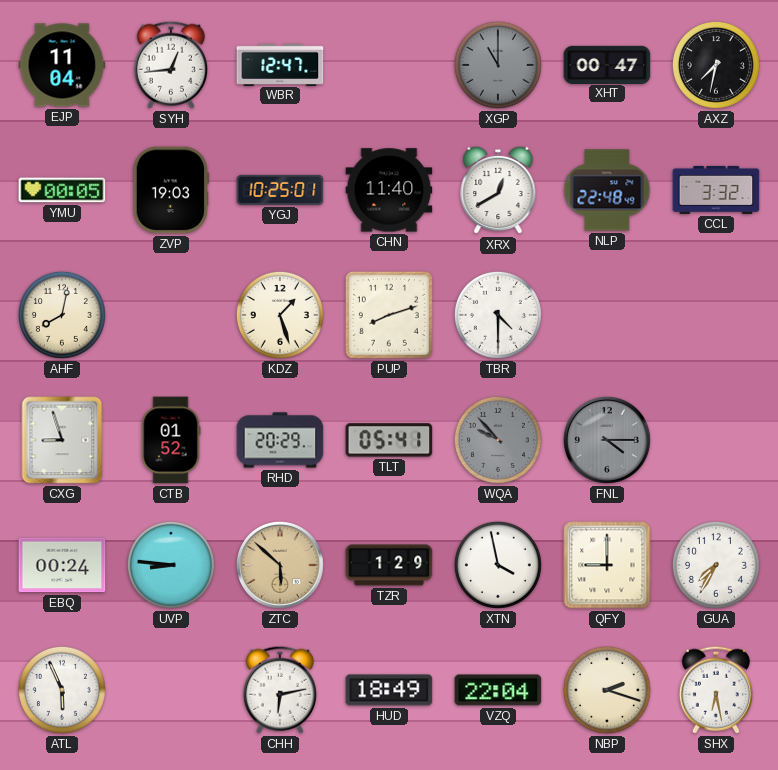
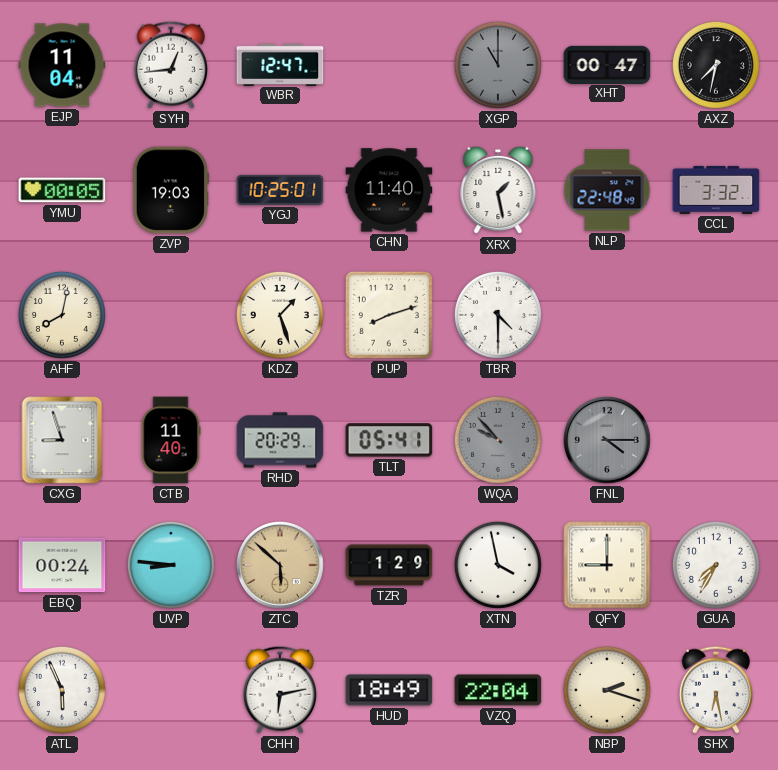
XRX: 12:40 -> 1:28 (498, 190)
CTB: 01:52 -> 11:40 (171, 440)
